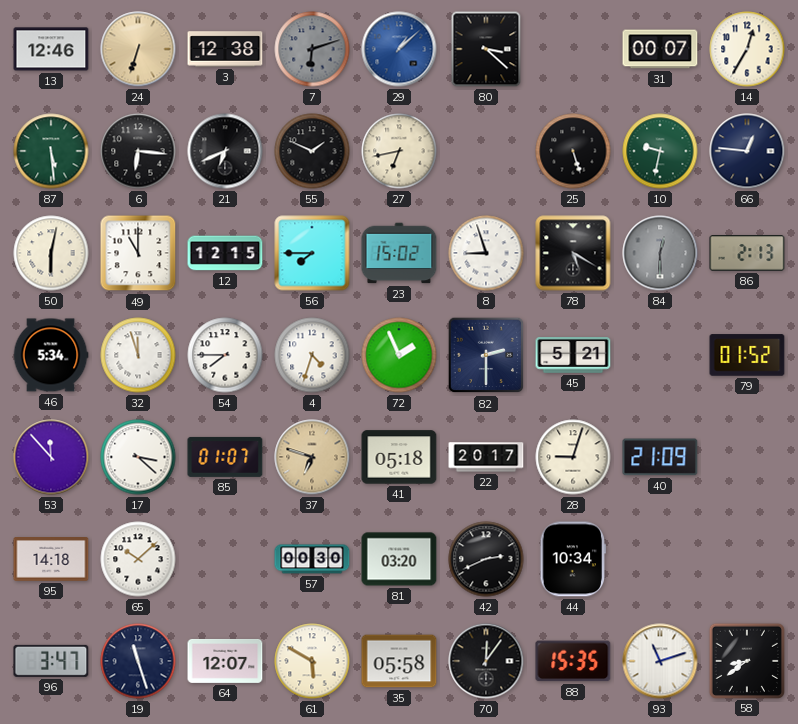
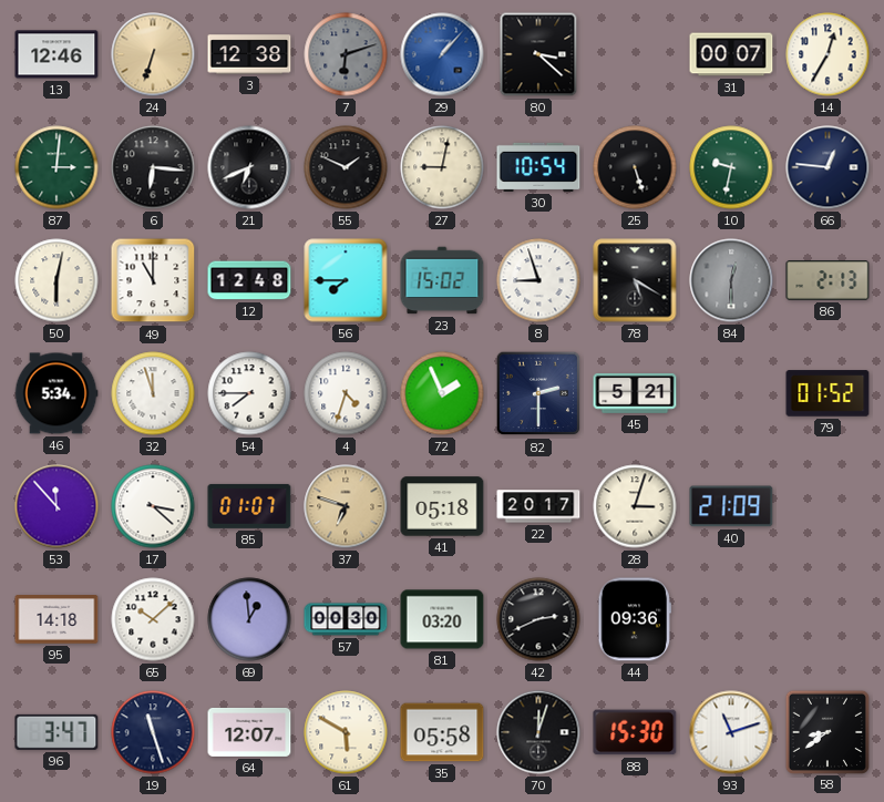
29: 1:08 -> 1:07 (442, 54)
87: 5:29 -> 3:01 (56, 167)
27: 6:43 -> 9:02 (442, 167)
30: none -> 10:54 (538, 167)
12: 12:15 -> 12:48 (249, 280)
28: 9:03 -> 3:03 (635, 506)
69: none -> 12:59 (249, 619)
44: 10:34 -> 09:36 (634, 619)
70: 12:06 -> 12:03 (538, 732)
88: 15:35 -> 15:30 (635, 732)
